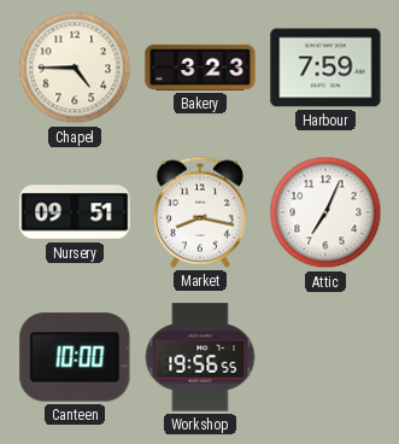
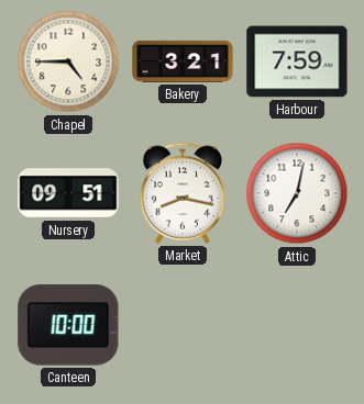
Bakery: 3:23 -> 3:21 (183, 61)
Attic: 7:04 -> 7:02 (297, 193)
Workshop: 19:56 -> none (200, 357)
